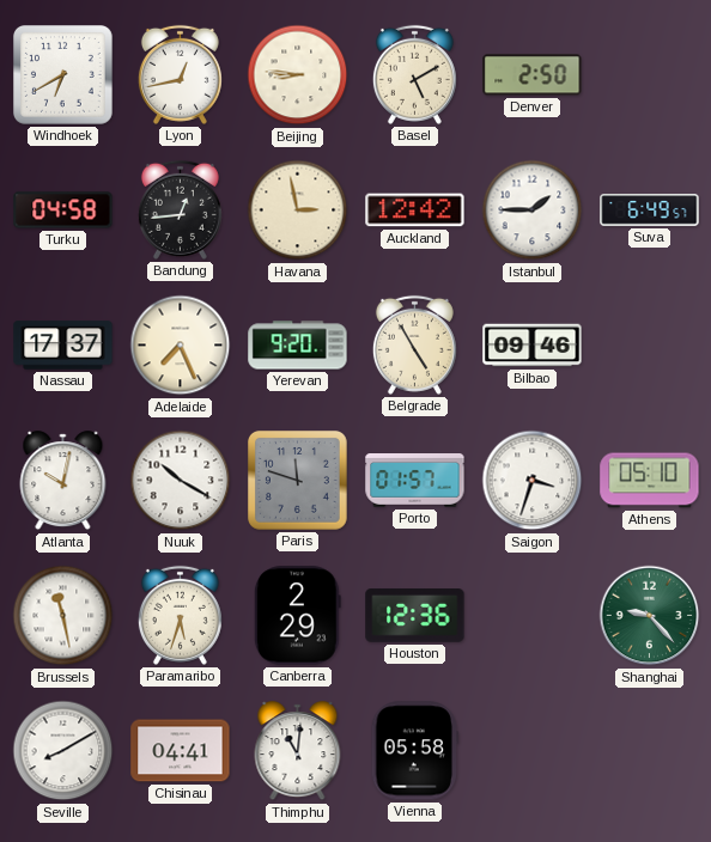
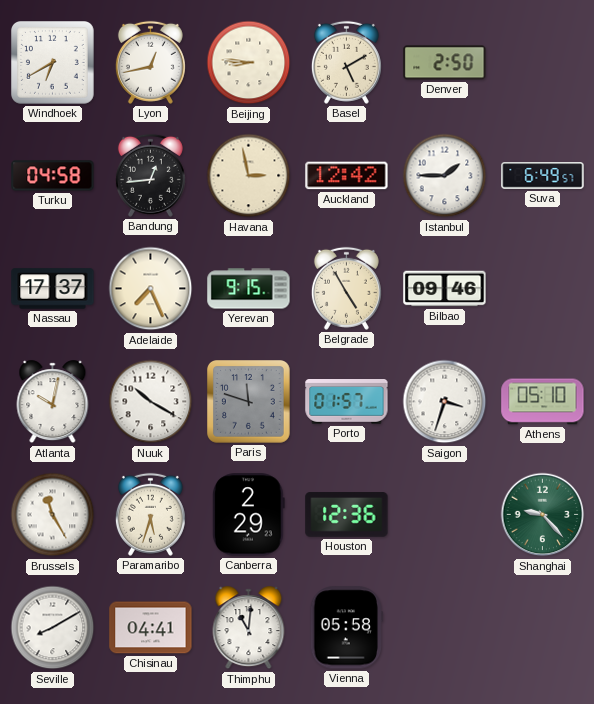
Yerevan: 9:20 -> 9:15 (249, 289)
Brussels: 11:28 -> 11:25 (53, 515)
